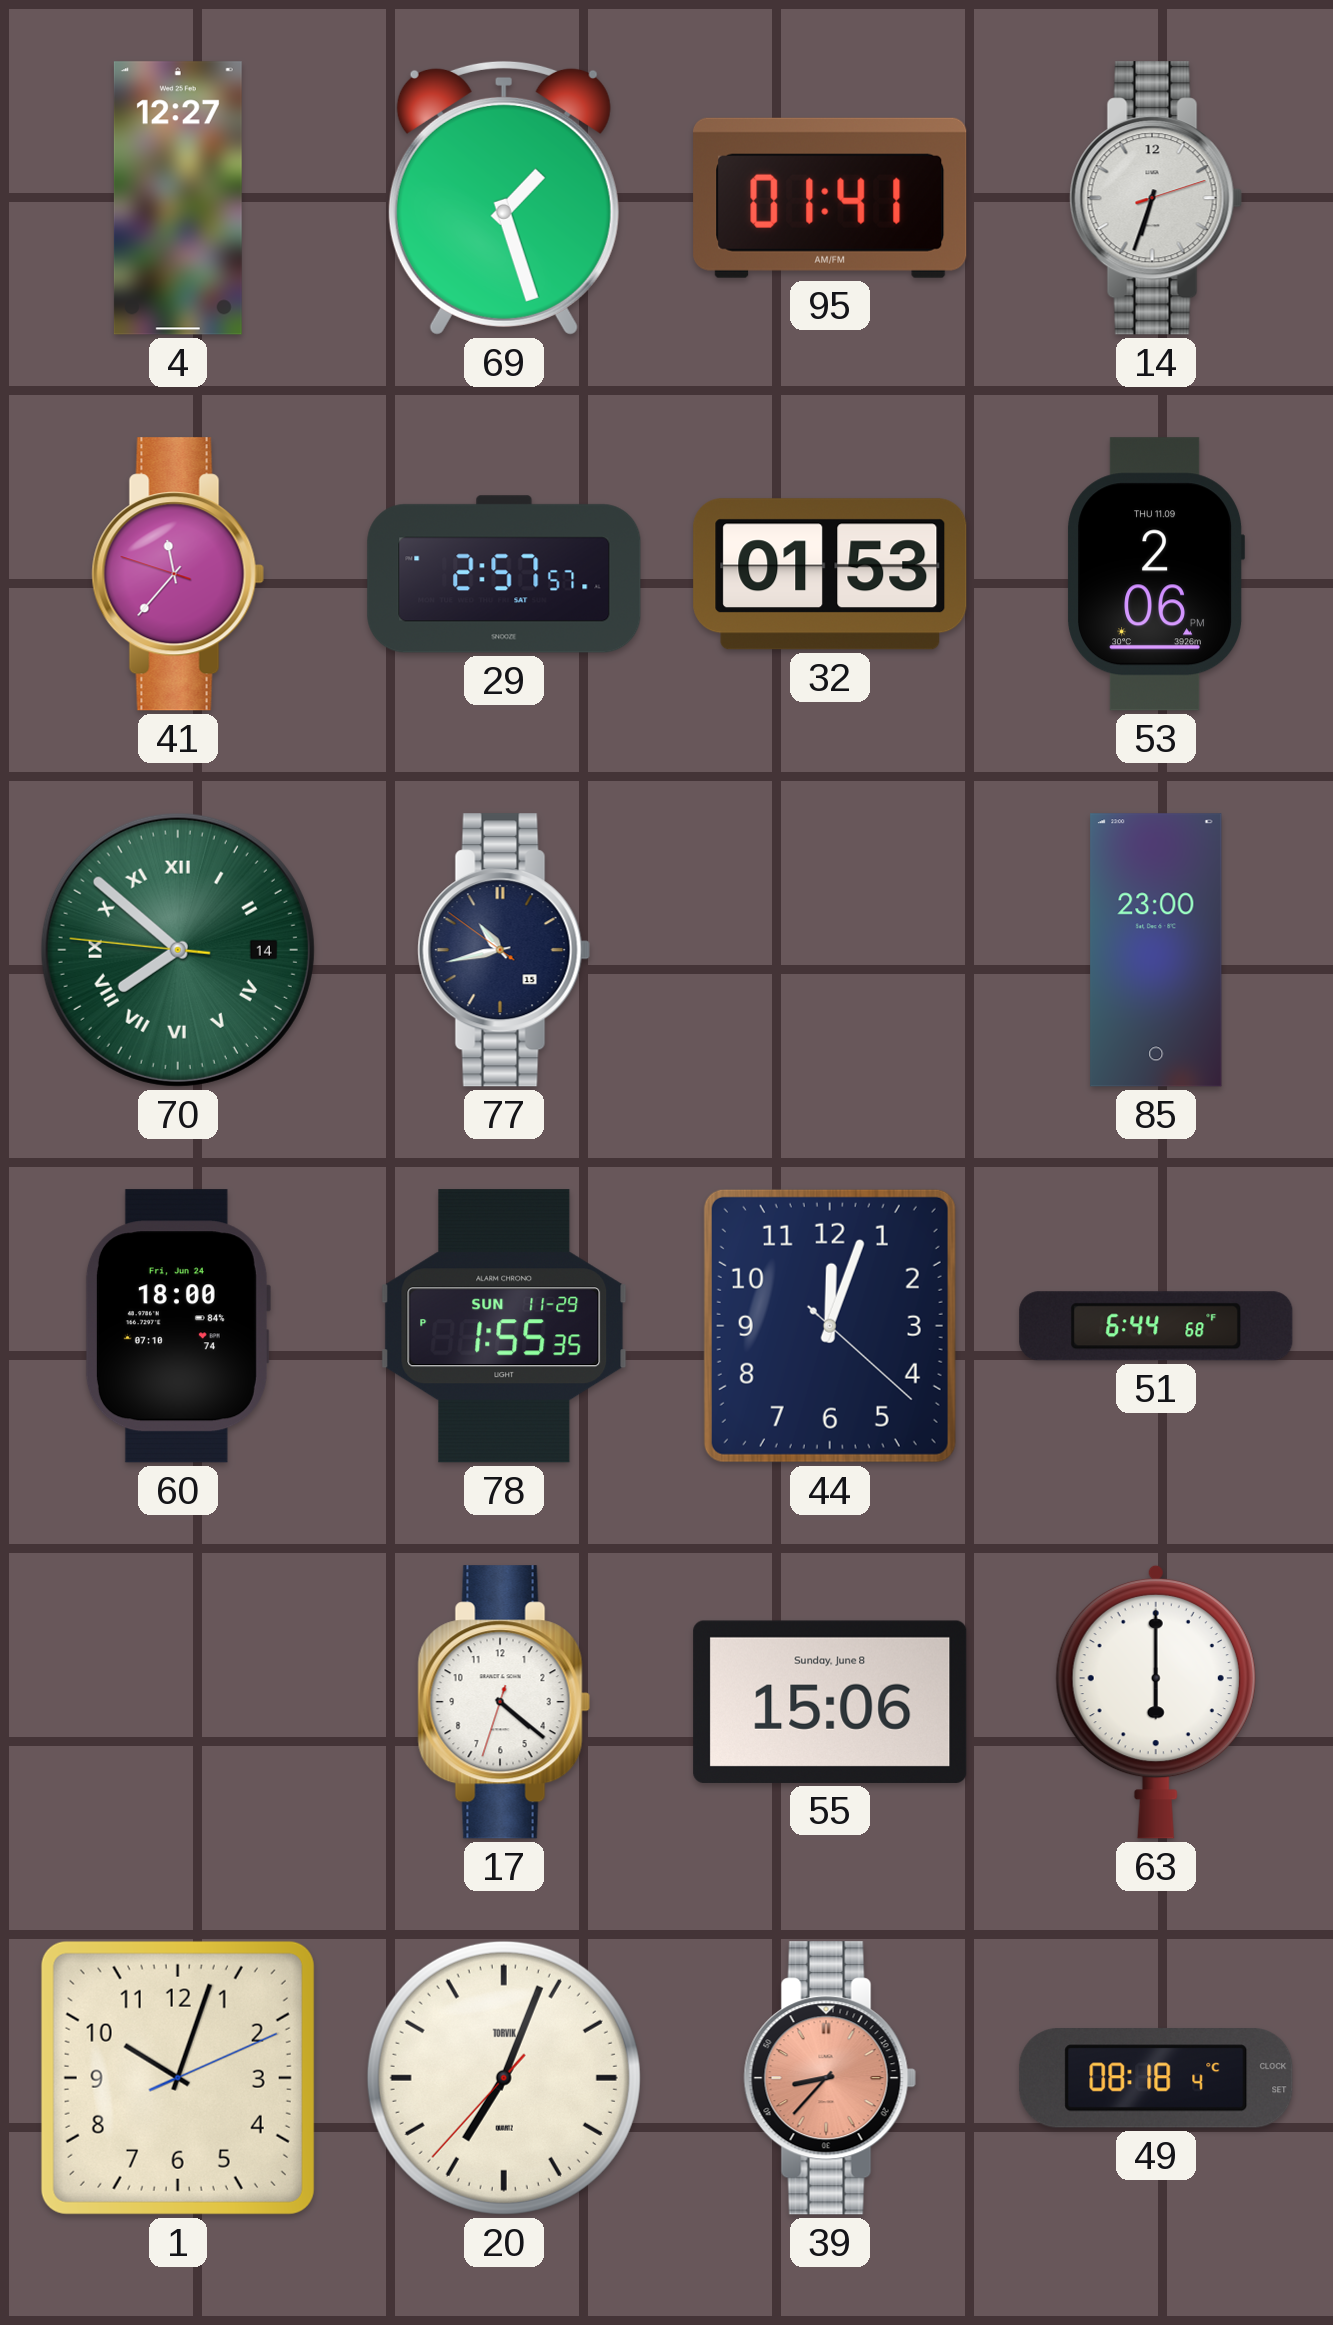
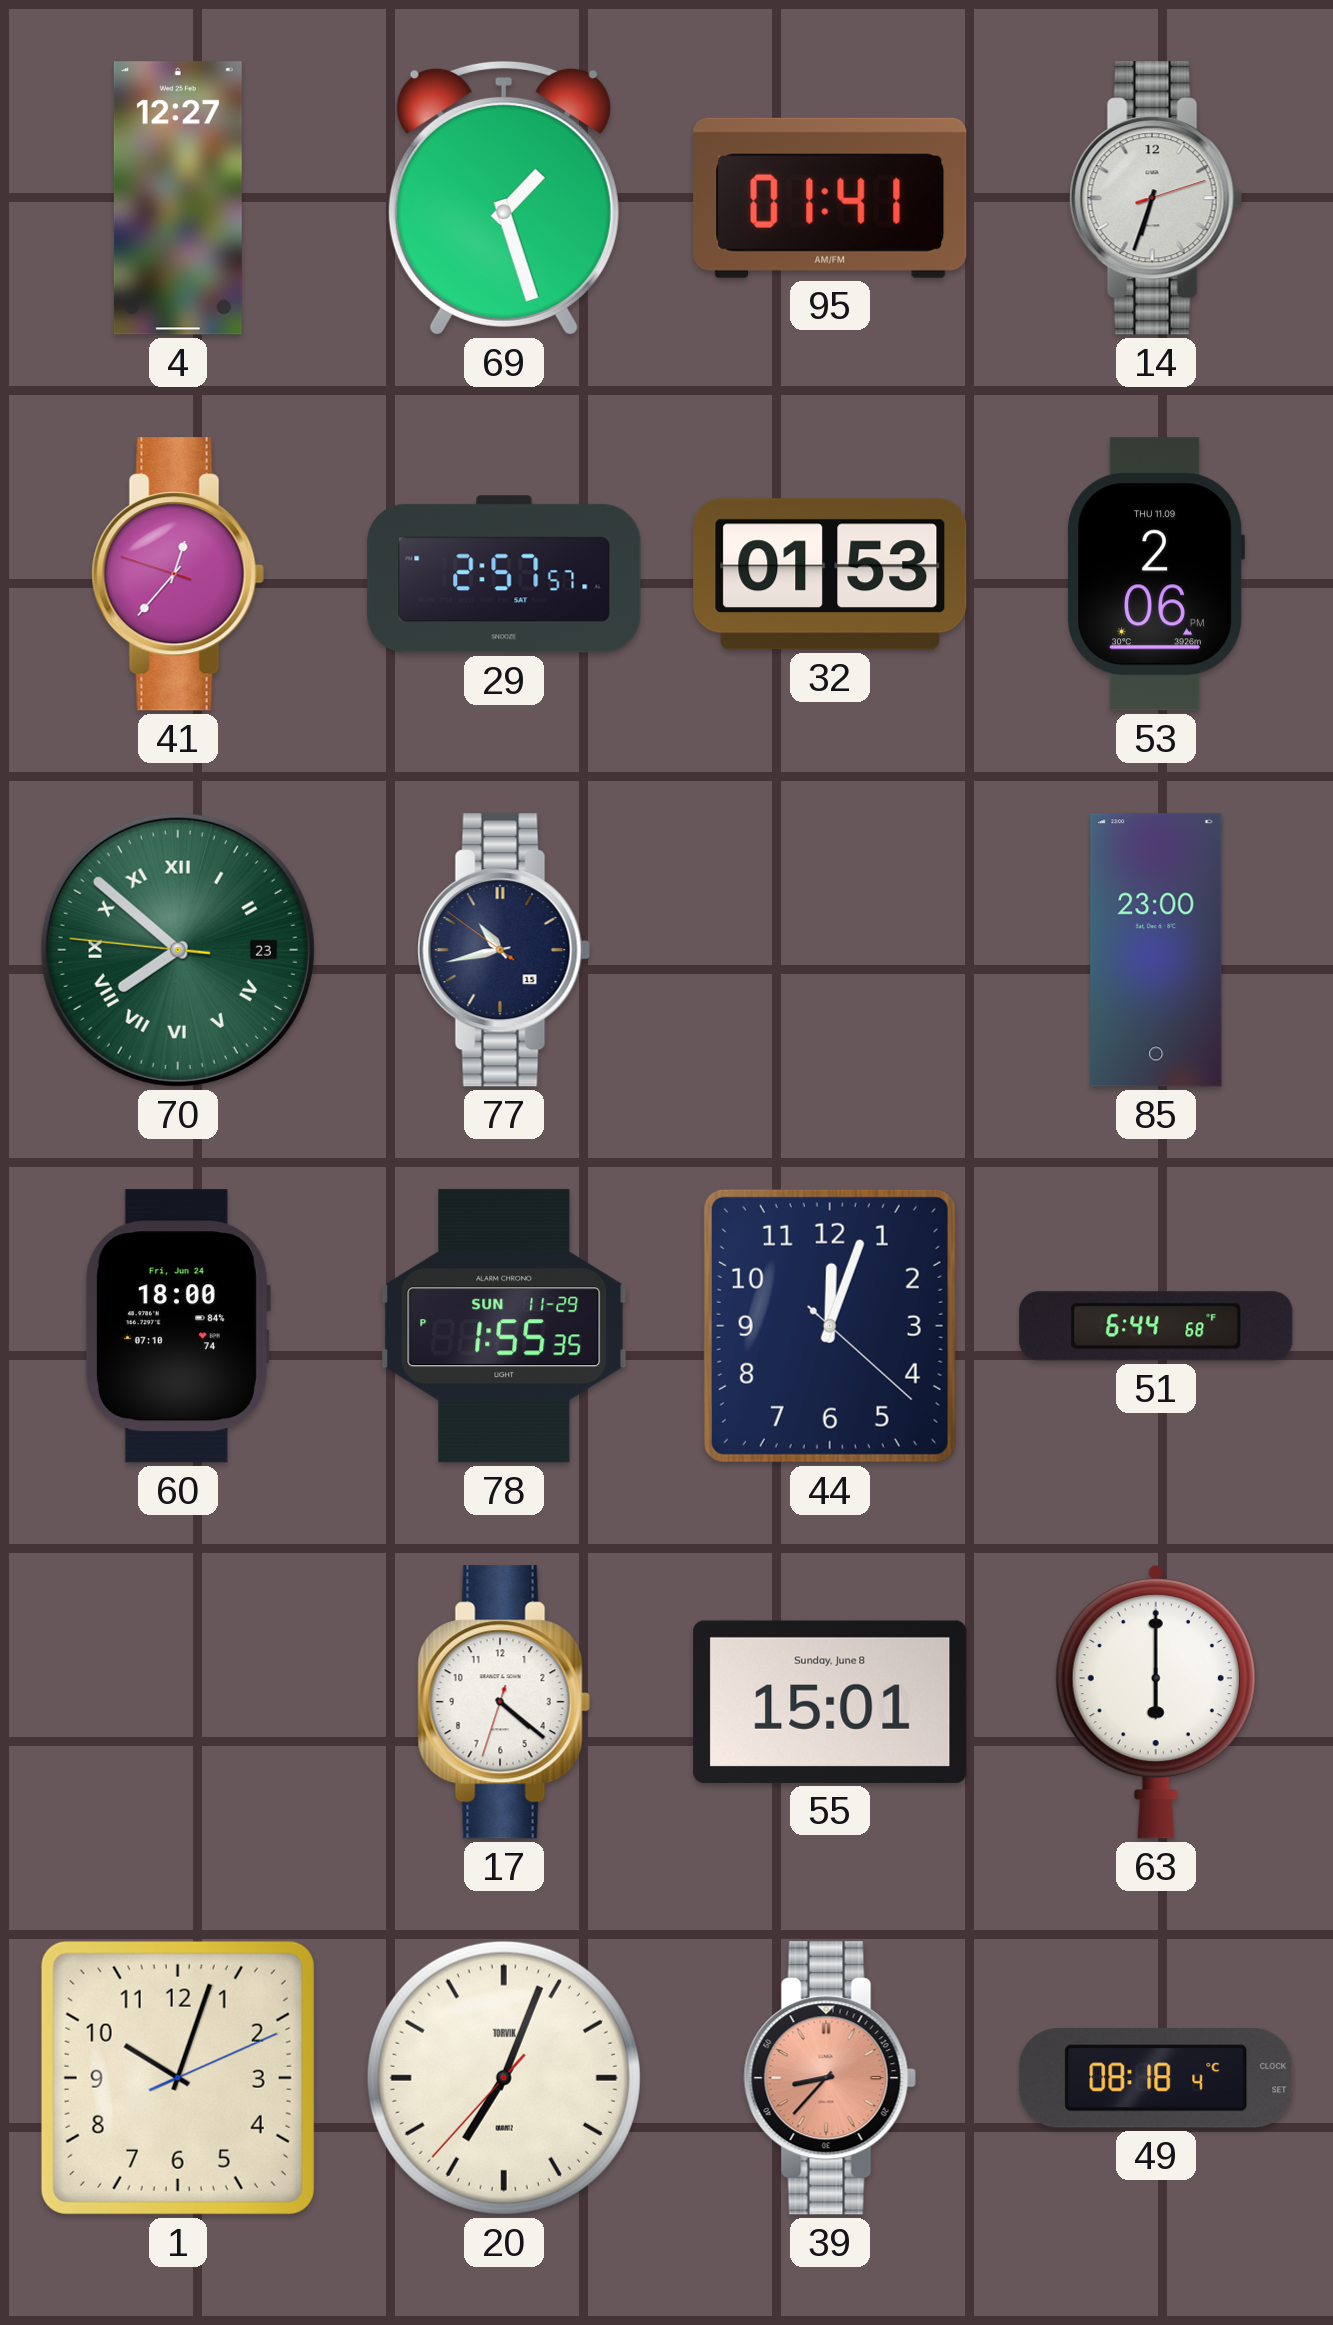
41: 11:36 -> 12:36 (178, 574)
70 date: 14 -> 23 (178, 950)
55: 15:06 -> 15:01 (830, 1702)
